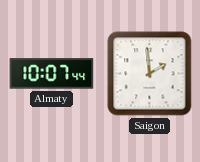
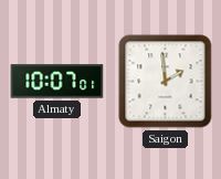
Almaty: 10:07:44 -> 10:07:01 (57, 82)
